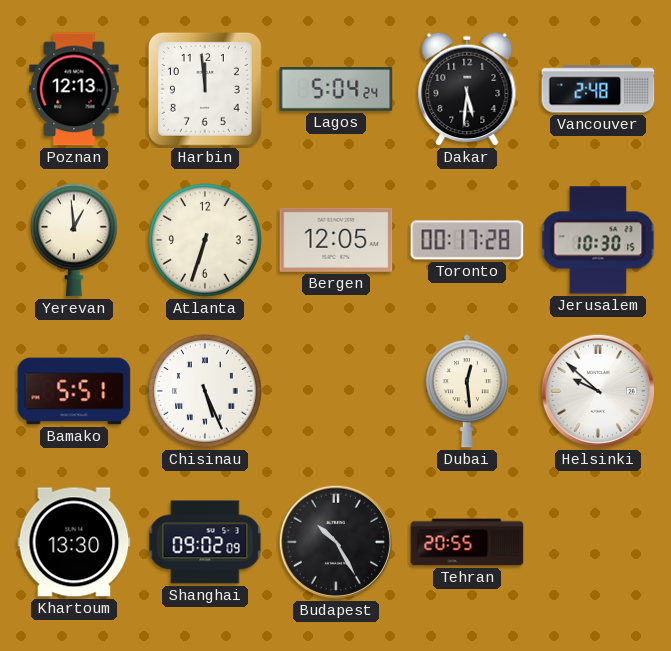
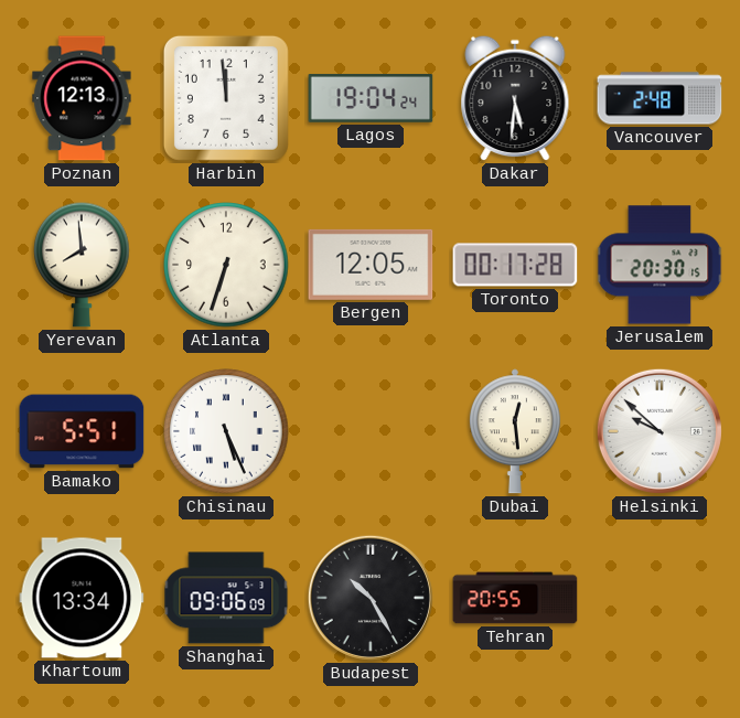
Lagos: 5:04 -> 19:04 (371, 98)
Yerevan: 12:59 -> 7:59 (82, 265)
Jerusalem: 10:30 -> 20:30 (659, 265)
Khartoum: 13:30 -> 13:34 (82, 598)
Shanghai: 09:02 -> 09:06 (226, 598)
